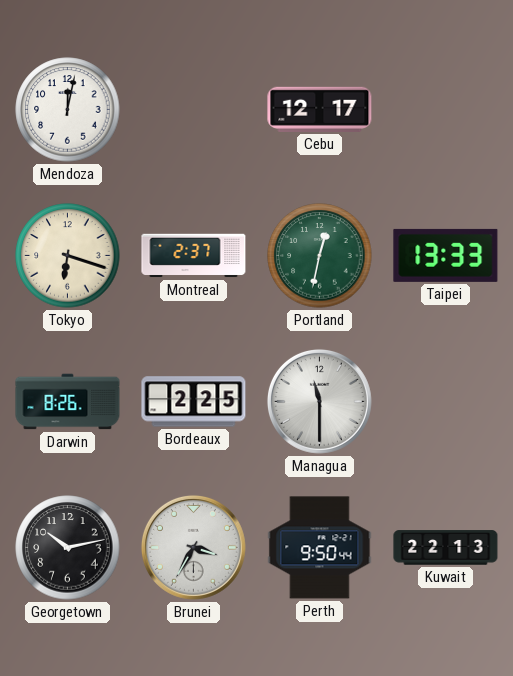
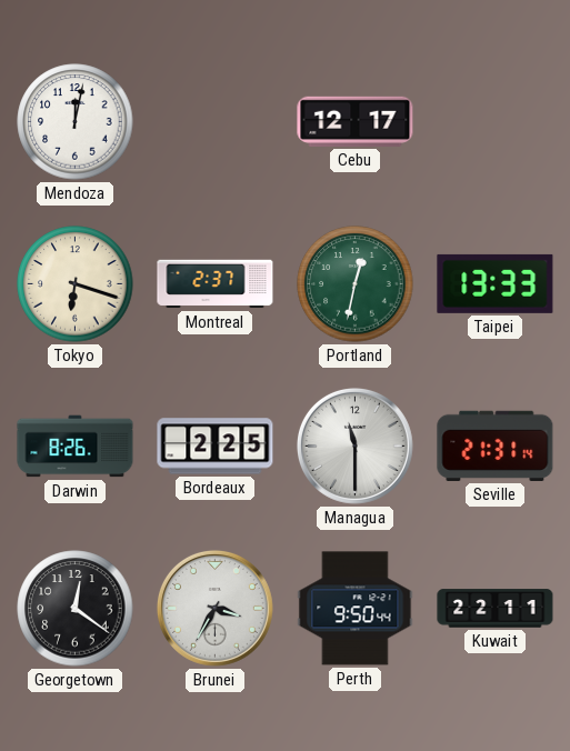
Seville: none -> 21:31 (496, 445)
Georgetown: 10:13 -> 12:21 (76, 609)
Kuwait: 22:13 -> 22:11 (496, 609)
